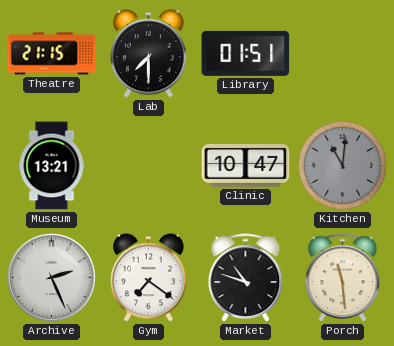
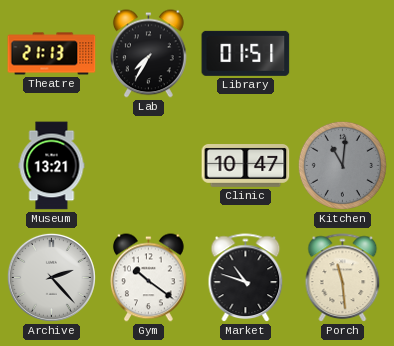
Theatre: 21:15 -> 21:13 (52, 54)
Lab: 7:30 -> 7:35 (149, 54)
Archive: 2:26 -> 2:23 (51, 277)
Gym: 7:21 -> 10:21 (149, 278)
